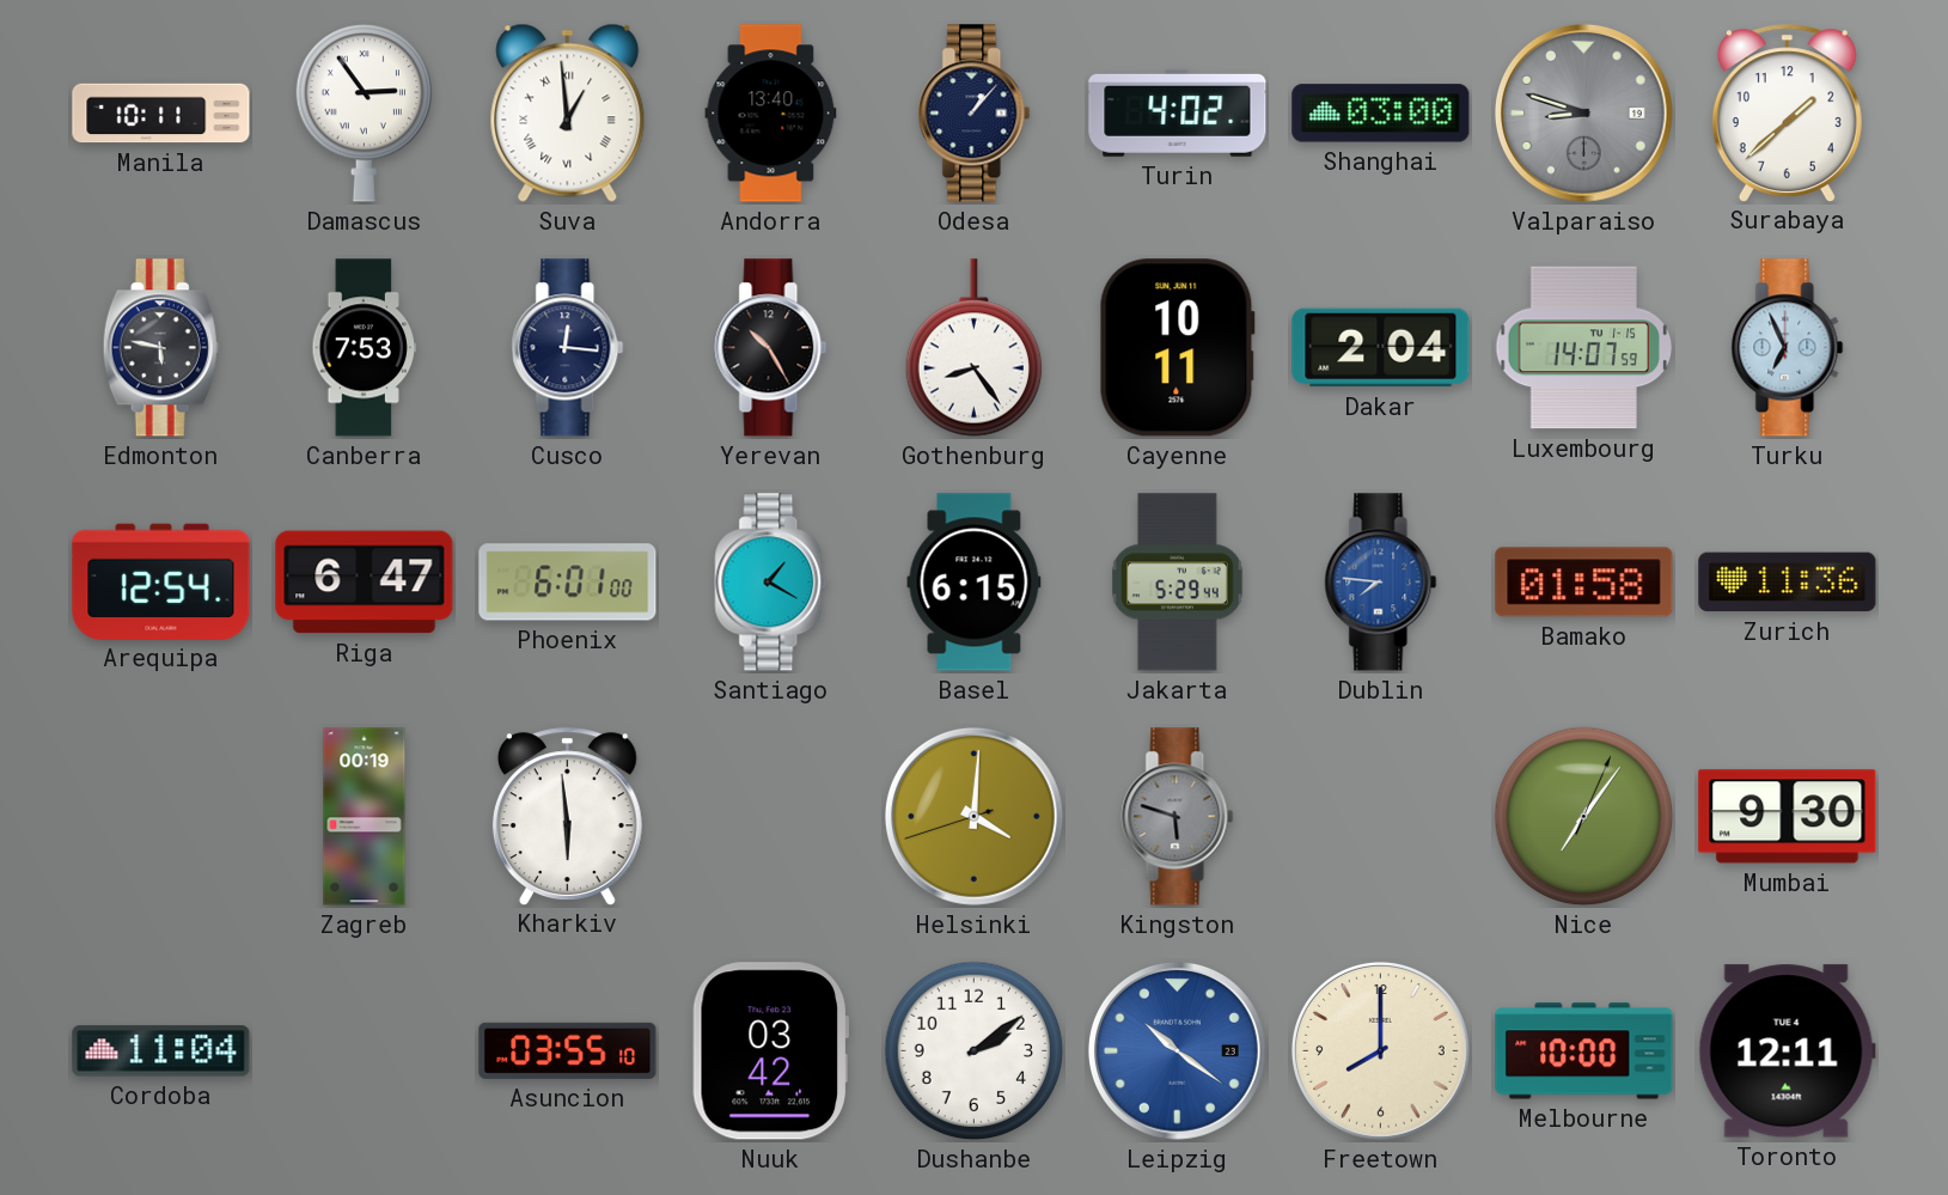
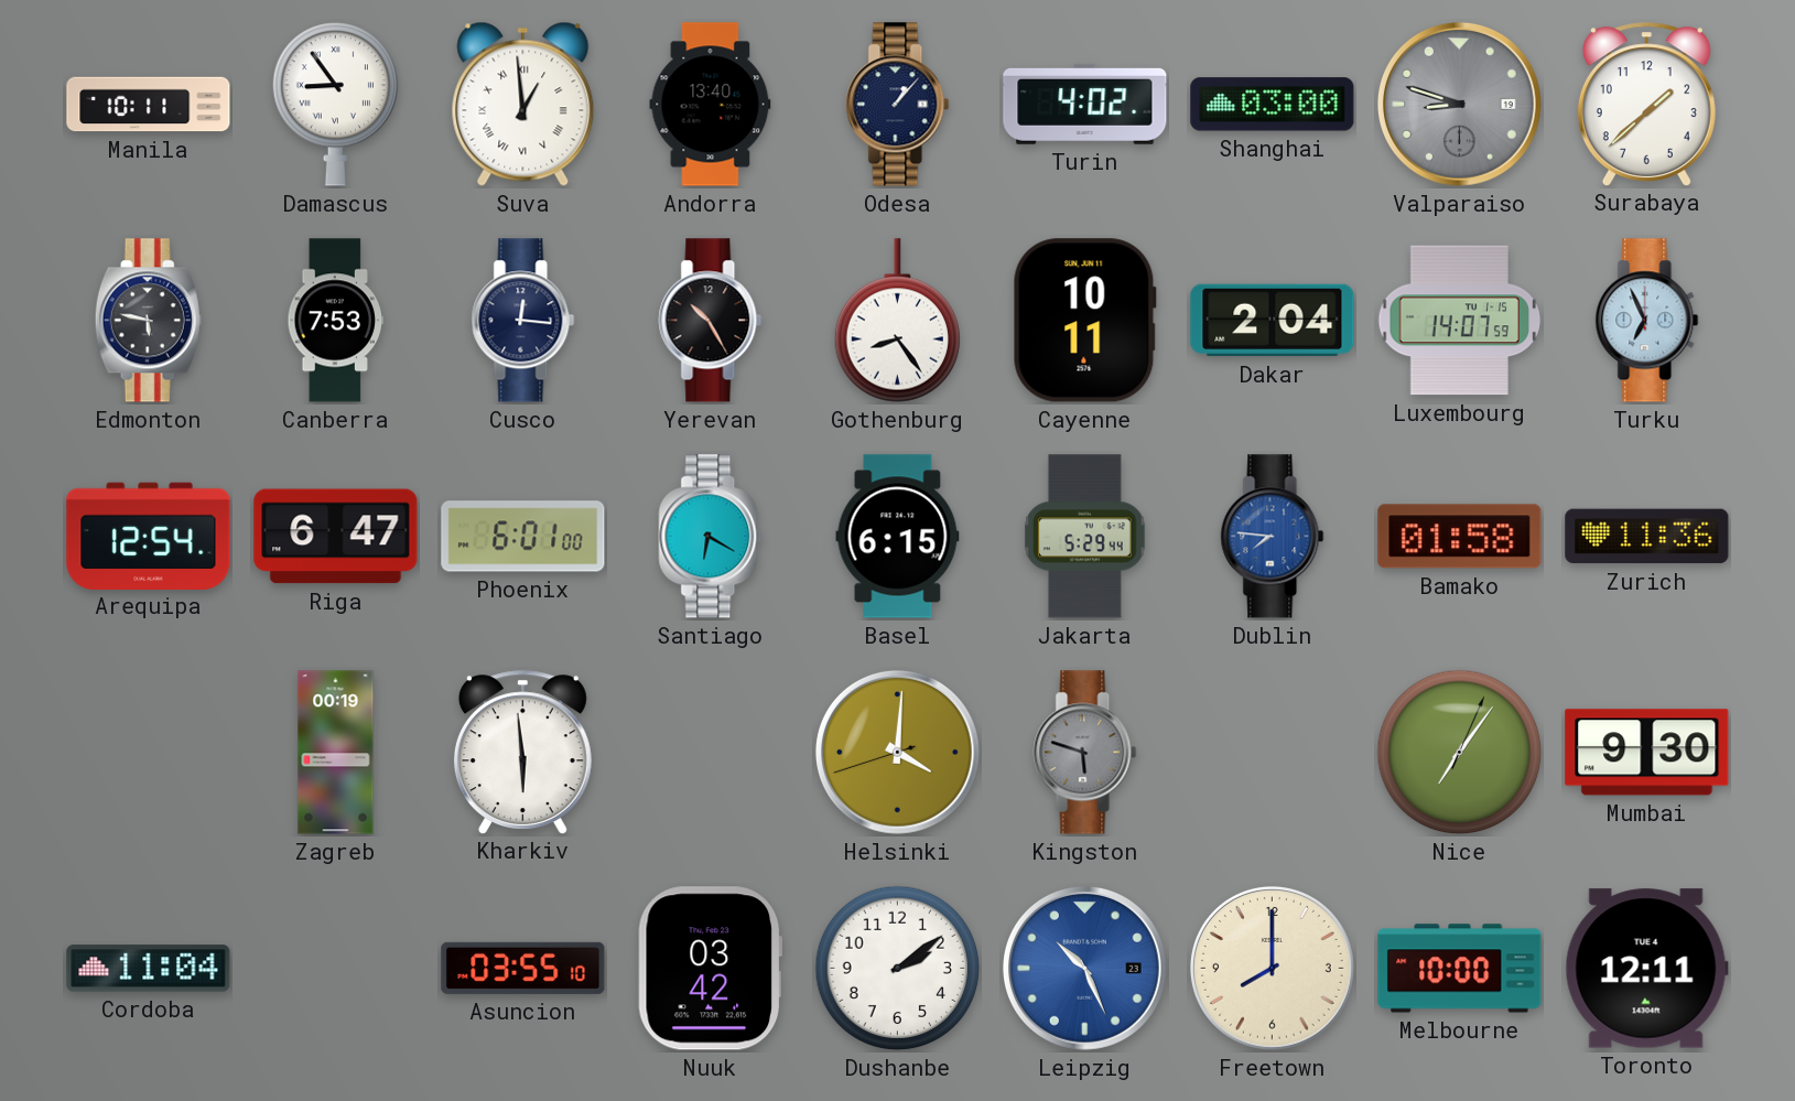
Damascus: 2:54 -> 8:54 (335, 105)
Santiago: 1:20 -> 6:20 (711, 537)
Leipzig: 10:21 -> 10:26 (1084, 968)
